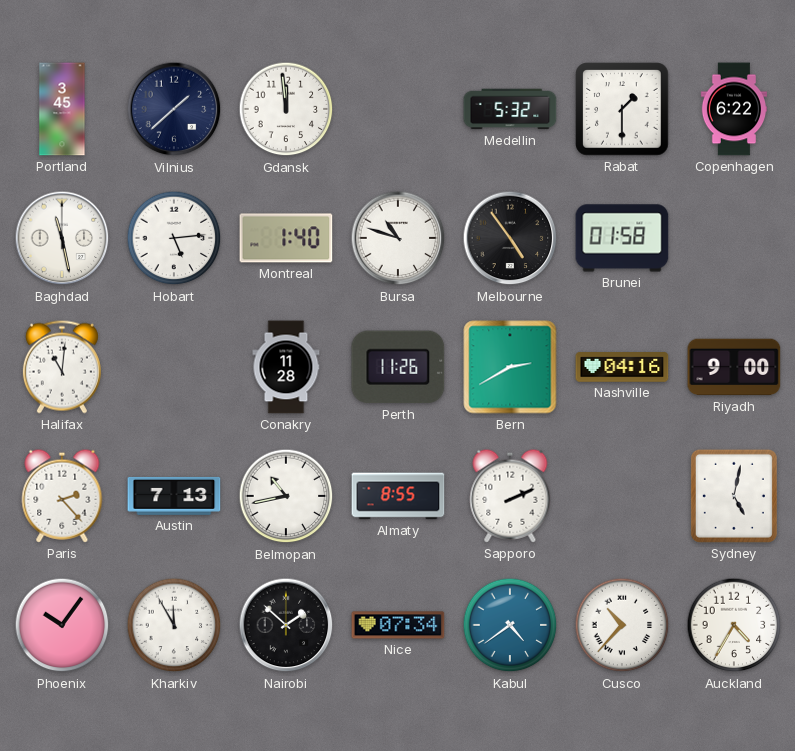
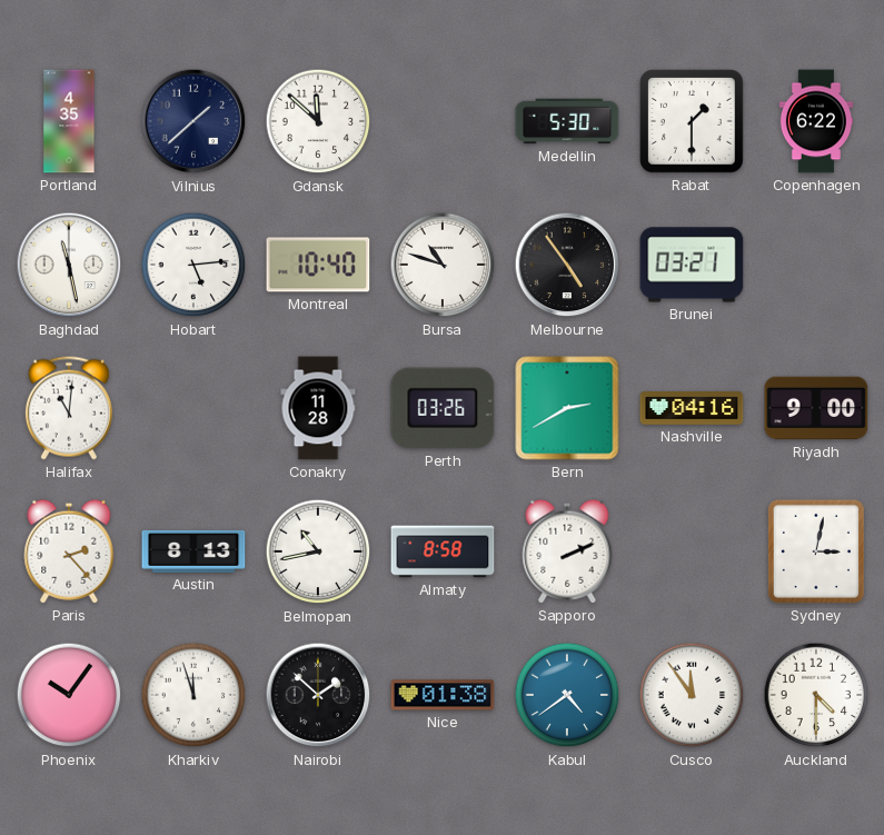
Portland: 3:45 -> 4:35 (69, 121)
Gdansk: 11:59 -> 11:52 (318, 121)
Medellin: 5:32 -> 5:30 (567, 121)
Montreal: 1:40 -> 10:40 (318, 265)
Brunei: 01:58 -> 03:21 (692, 265)
Perth: 11:26 -> 03:26 (443, 408)
Austin: 7:13 -> 8:13 (193, 551)
Almaty: 8:55 -> 8:58 (443, 551)
Sydney: 5:02 -> 3:02 (816, 551)
Kharkiv: 11:55 -> 11:57 (193, 695)
Nice: 07:34 -> 01:38 (443, 695)
Cusco: 10:37 -> 11:54 (692, 695)
Auckland: 4:35 -> 4:30 (816, 695)
